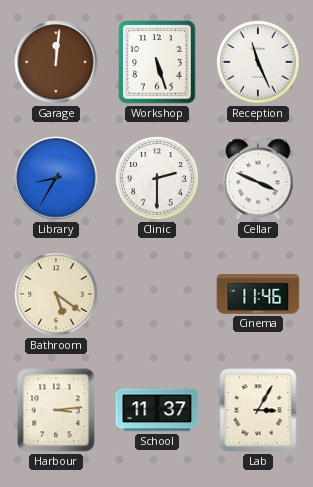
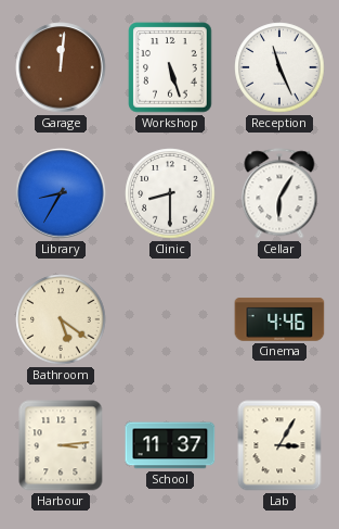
Clinic: 2:30 -> 8:30 (170, 193)
Cellar: 3:49 -> 6:05 (279, 193)
Cinema: 11:46 -> 4:46 (279, 319)
